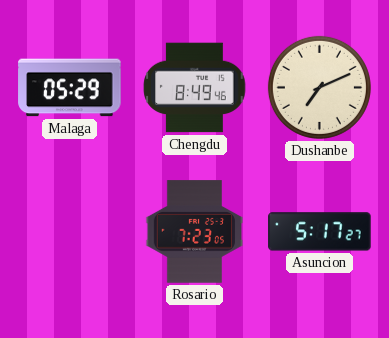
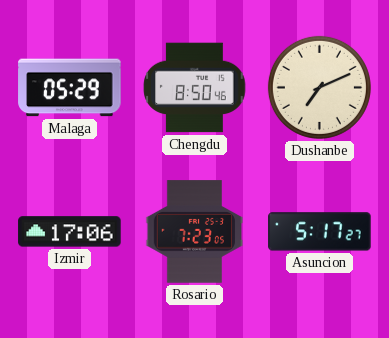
Chengdu: 8:49 -> 8:50 (195, 88)
Izmir: none -> 17:06 (70, 232)
